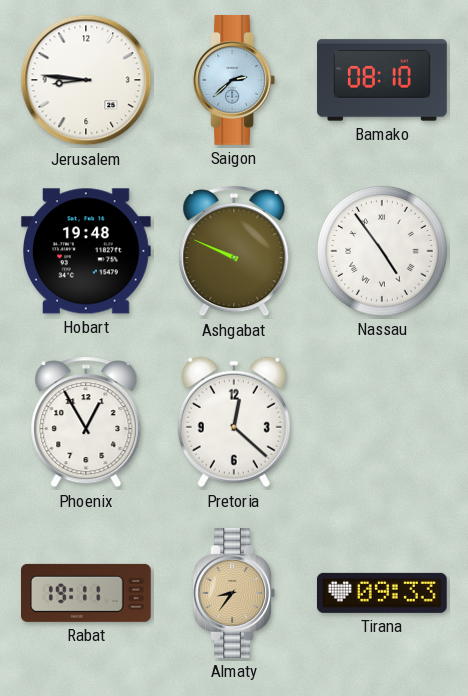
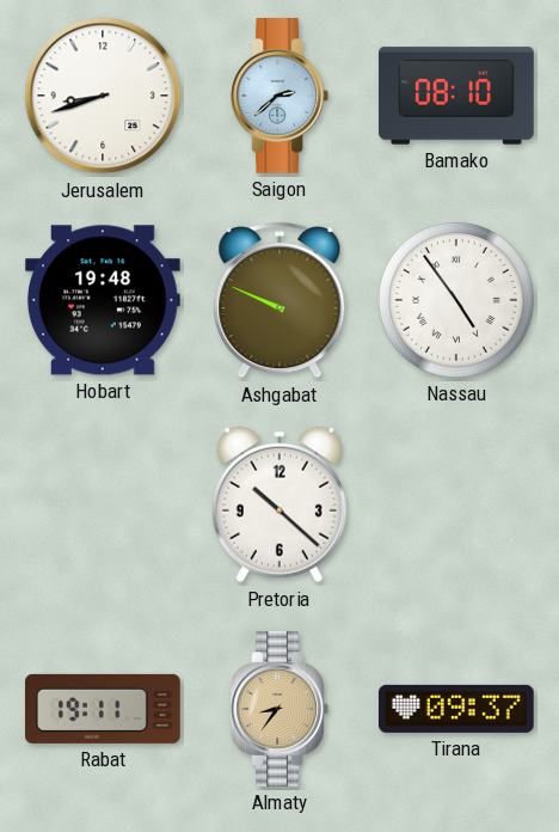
Jerusalem: 8:46 -> 8:42 (103, 96)
Phoenix: 12:55 -> none (86, 422)
Pretoria: 12:22 -> 10:22 (279, 504)
Tirana: 09:33 -> 09:37 (456, 709)
